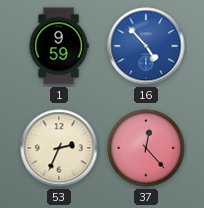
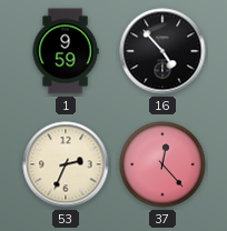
16 dial: blue -> black (162, 51)
